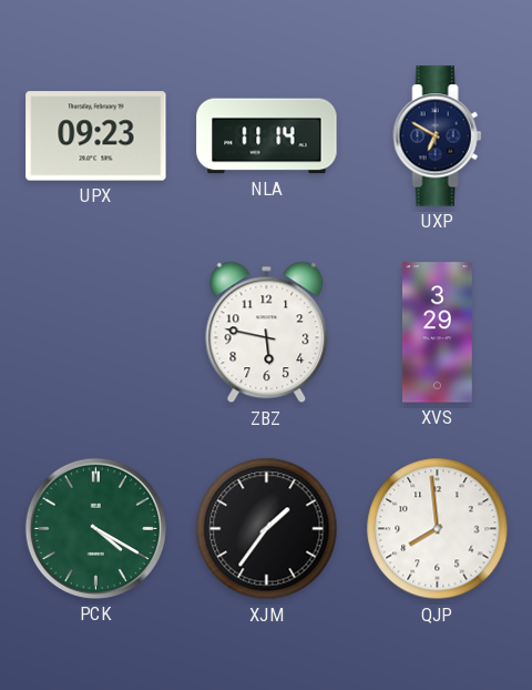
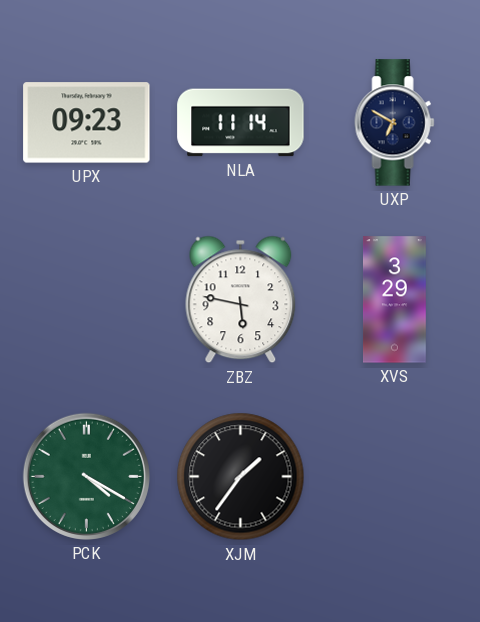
QJP: 7:59 -> none (438, 529)
